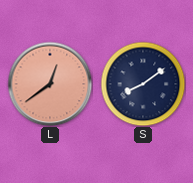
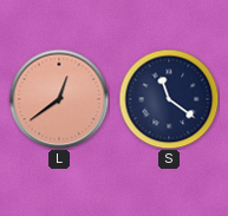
S: 8:09 -> 11:21 (169, 99)
